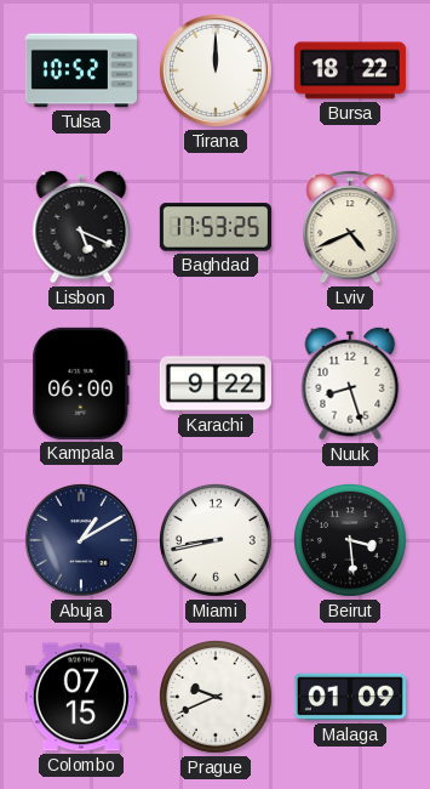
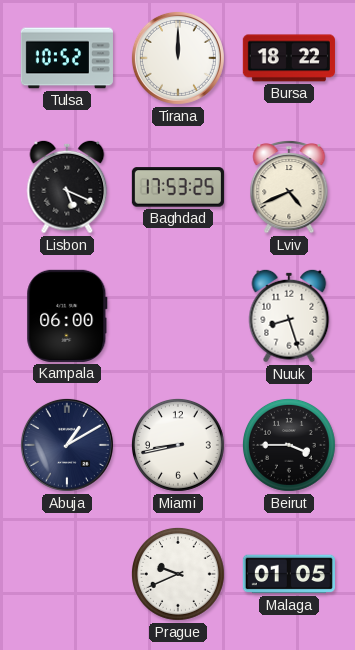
Karachi: 9:22 -> none (216, 384)
Beirut: 3:29 -> 3:45 (289, 445)
Colombo: 07:15 -> none (81, 697)
Malaga: 01:09 -> 01:05 (289, 574)
